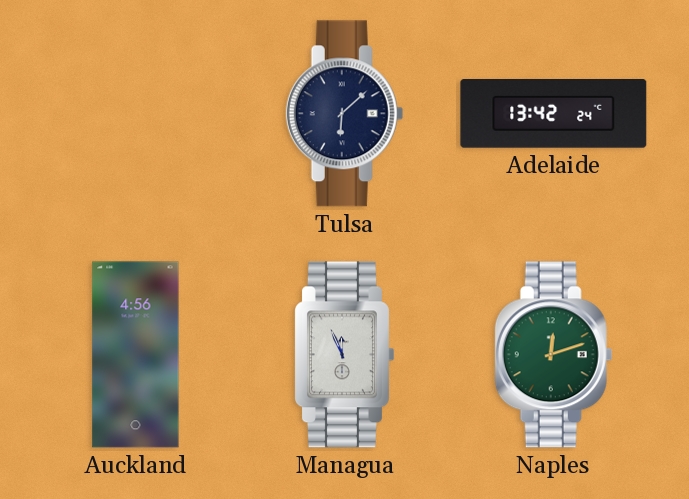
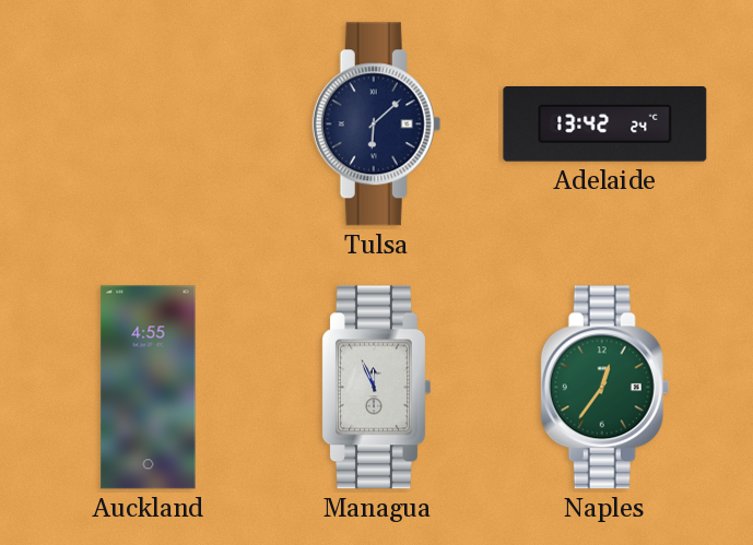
Auckland: 4:56 -> 4:55 (149, 388)
Naples: 12:12 -> 12:36 (605, 388)
